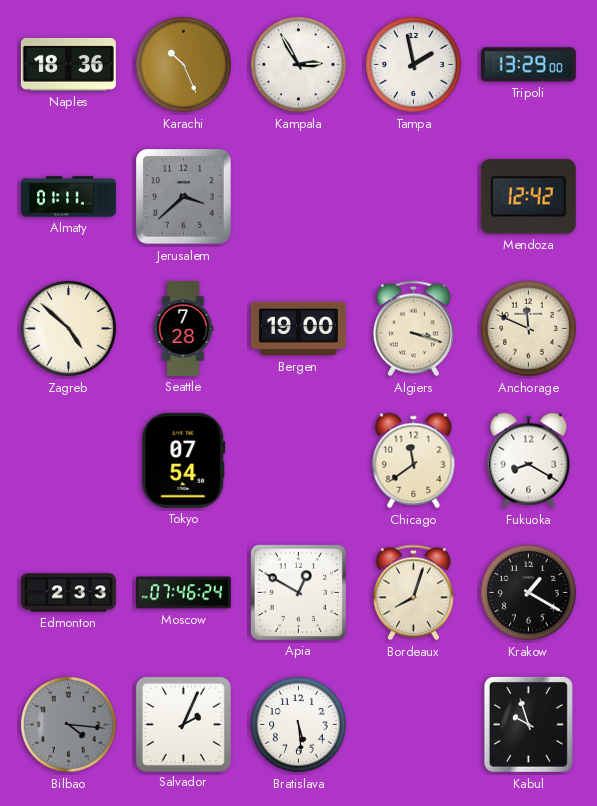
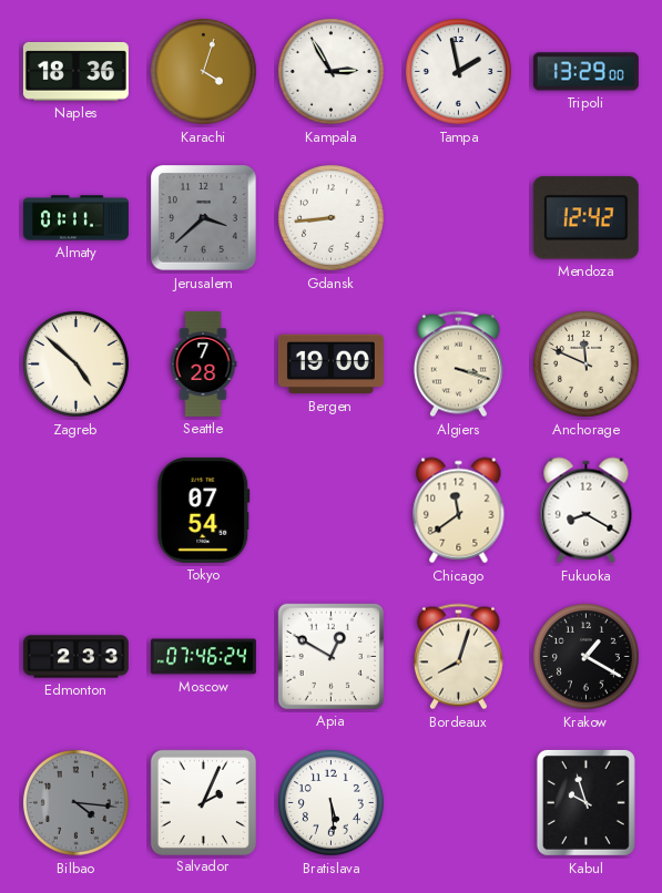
Karachi: 10:26 -> 4:03 (203, 71)
Gdansk: none -> 8:44 (330, 217)
